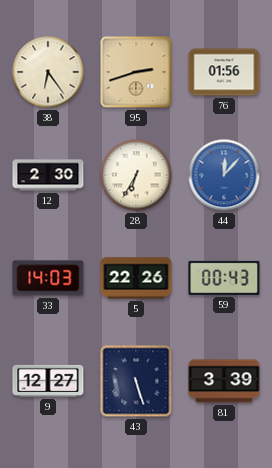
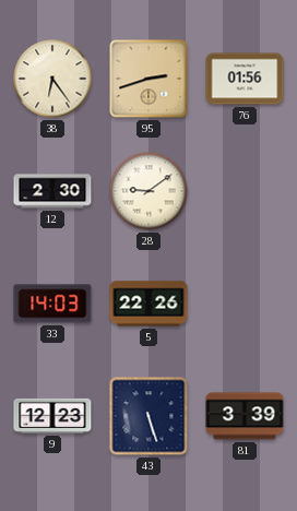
28: 6:35 -> 9:09 (148, 191)
44: 12:07 -> none (224, 175)
59: 00:43 -> none (224, 278)
9: 12:27 -> 12:23 (52, 416)
